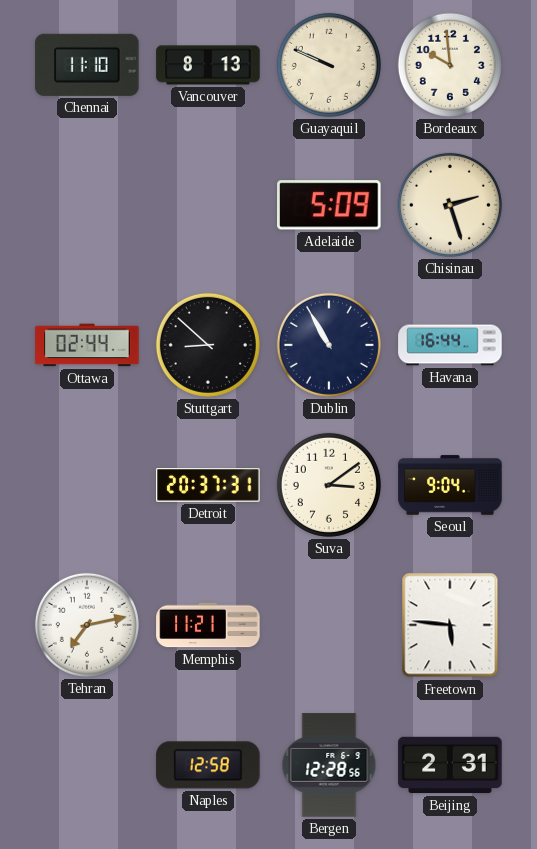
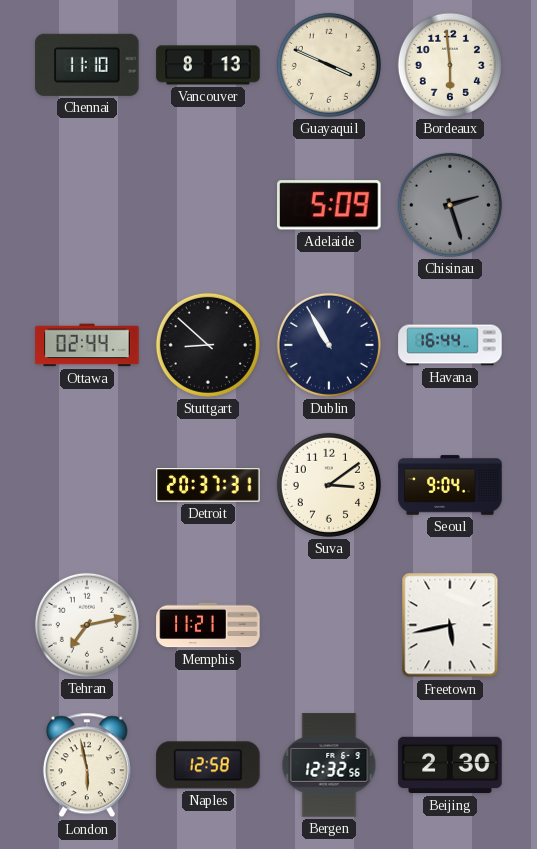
Guayaquil: 9:49 -> 3:49 (329, 65)
Bordeaux: 9:59 -> 5:59 (450, 65)
Chisinau dial: cream -> grey (450, 205)
Freetown: 5:46 -> 5:43 (450, 625)
London: none -> 5:58 (87, 765)
Bergen: 12:28 -> 12:32 (329, 765)
Beijing: 2:31 -> 2:30 (450, 765)
